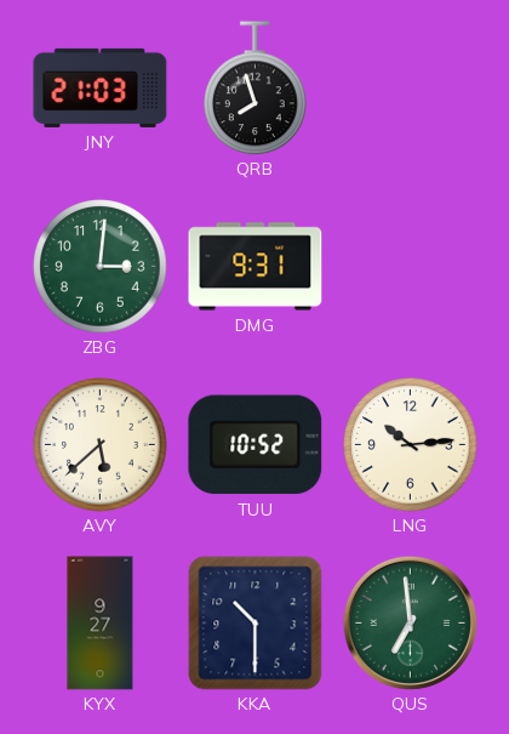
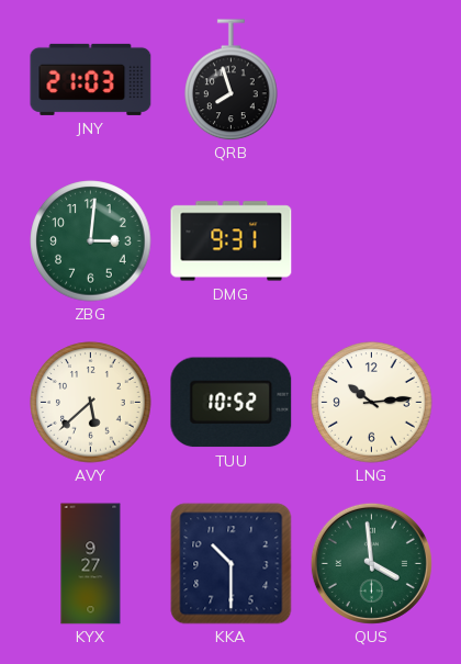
QUS: 6:59 -> 3:59 (371, 563)
